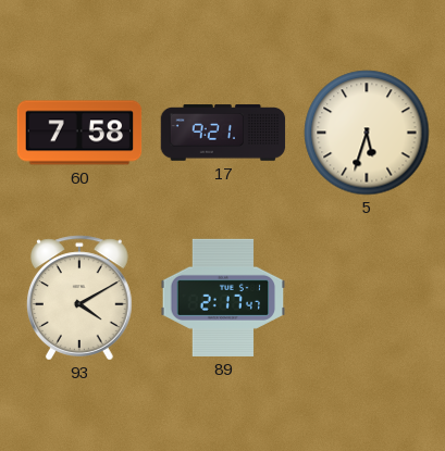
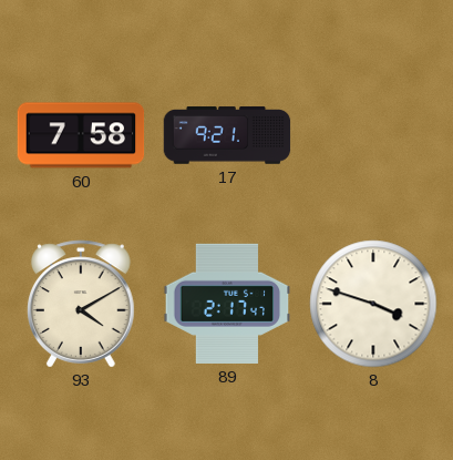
5: 5:33 -> none (367, 133)
8: none -> 3:48 (373, 304)
